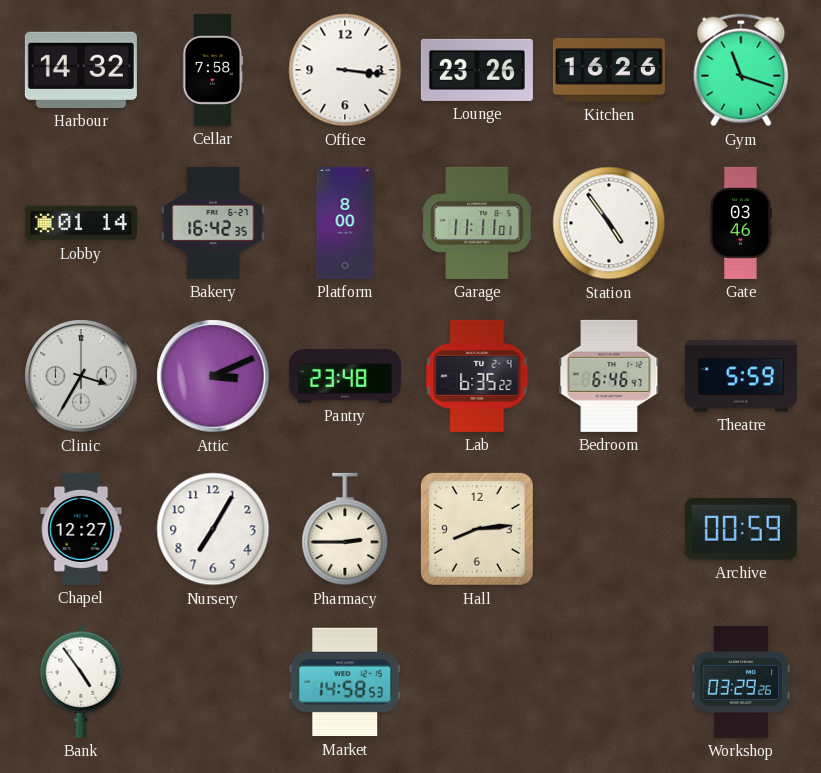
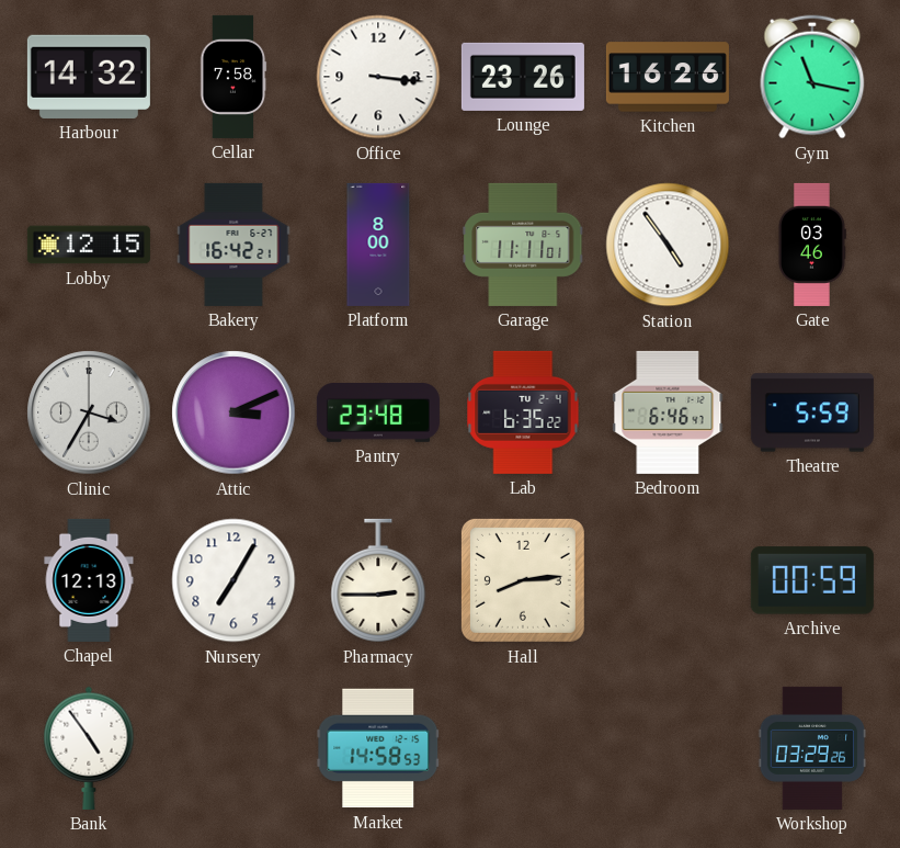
Gym: 11:18 -> 11:17 (812, 77)
Lobby: 01:14 -> 12:15 (89, 245)
Bakery: 16:42:35 -> 16:42:21 (233, 245)
Chapel: 12:27 -> 12:13 (89, 580)
